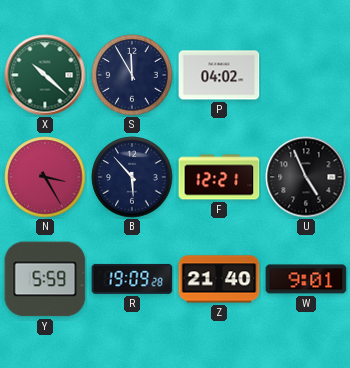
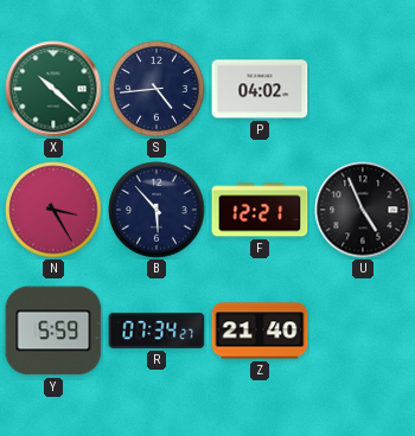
S: 11:55 -> 4:44 (157, 89)
R: 19:09 -> 07:34 (157, 331)
W: 9:01 -> none (306, 279)
